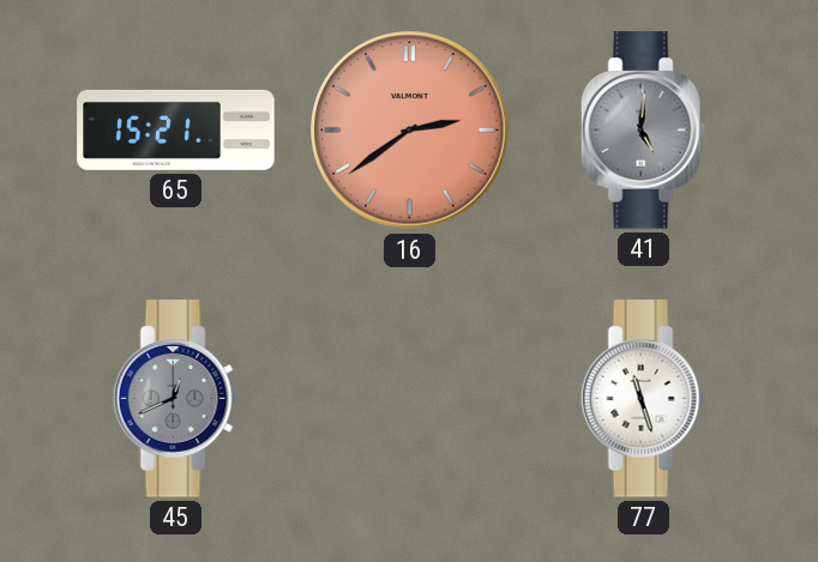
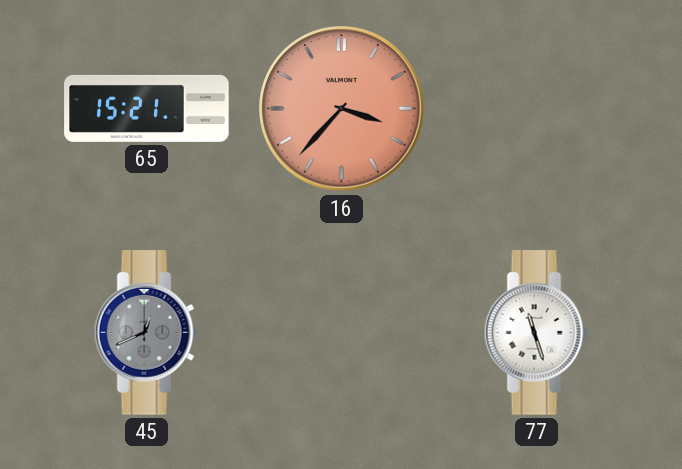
16: 2:39 -> 3:37 (342, 109)
41: 5:01 -> none (643, 131)
